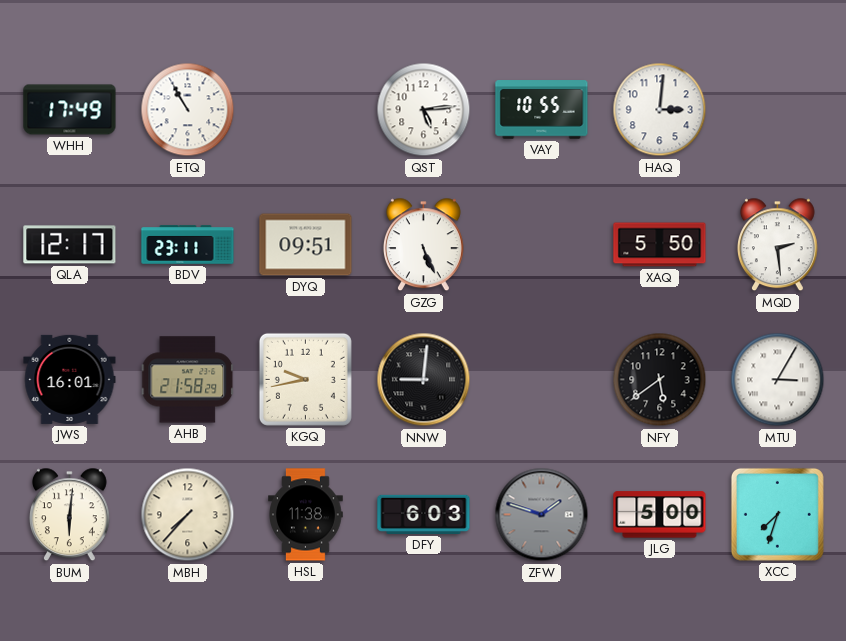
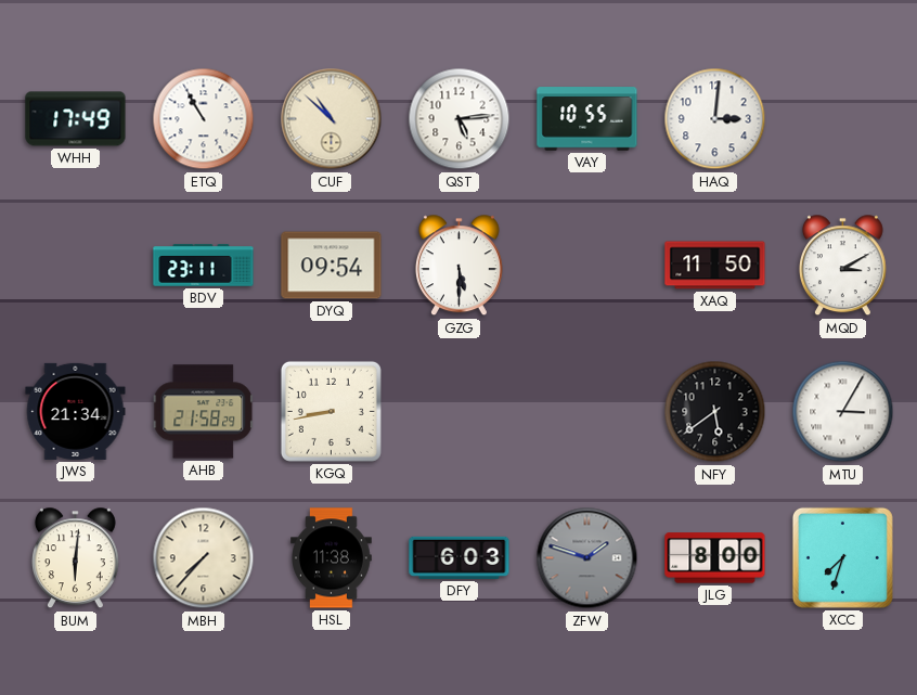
CUF: none -> 10:52 (332, 119)
QLA: 12:17 -> none (70, 245)
DYQ: 09:51 -> 09:54 (332, 266)
GZG: 5:26 -> 5:30 (458, 266)
XAQ: 5:50 -> 11:50 (715, 266)
MQD: 2:29 -> 3:10 (842, 266)
JWS: 16:01 -> 21:34 (76, 411)
KGQ: 9:43 -> 8:43 (331, 411)
NNW: 9:01 -> none (424, 380)
JLG: 5:00 -> 8:00 (715, 558)
